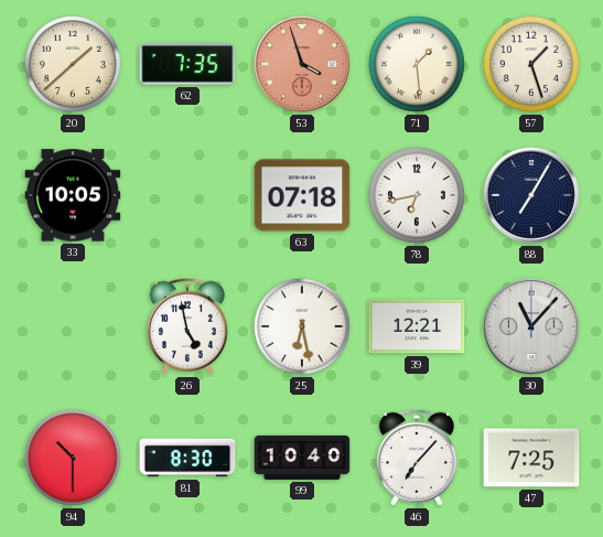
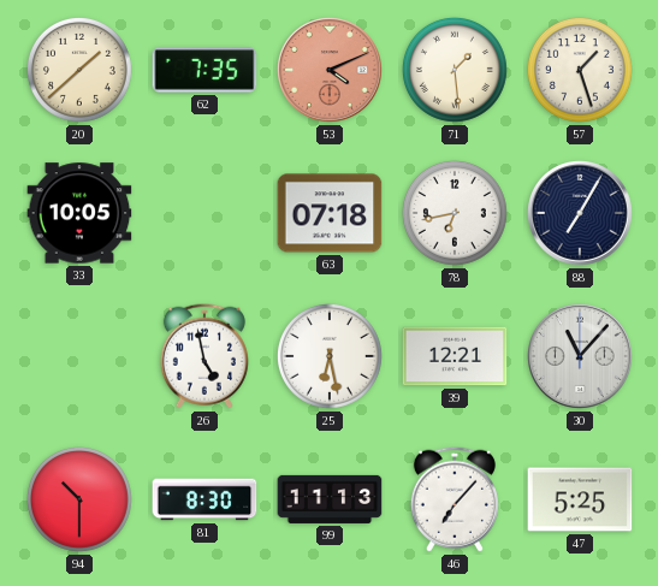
53: 3:57 -> 4:11 (331, 71)
99: 10:40 -> 11:13 (330, 499)
47: 7:25 -> 5:25 (580, 499)
